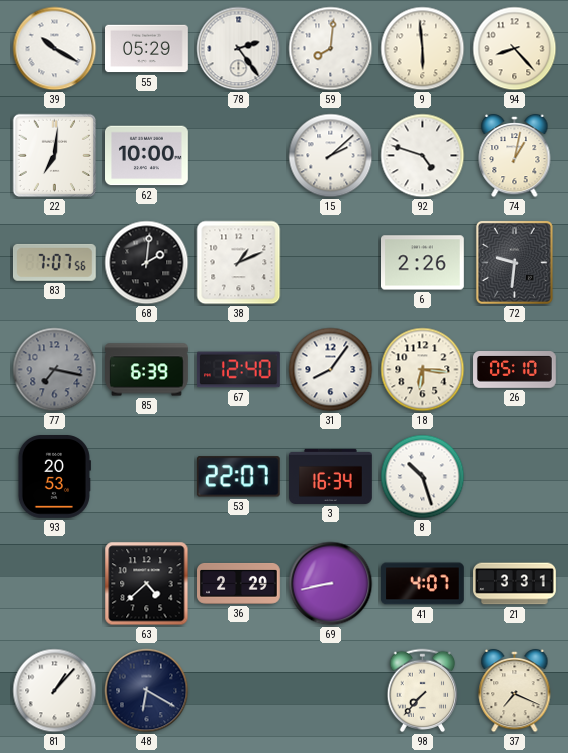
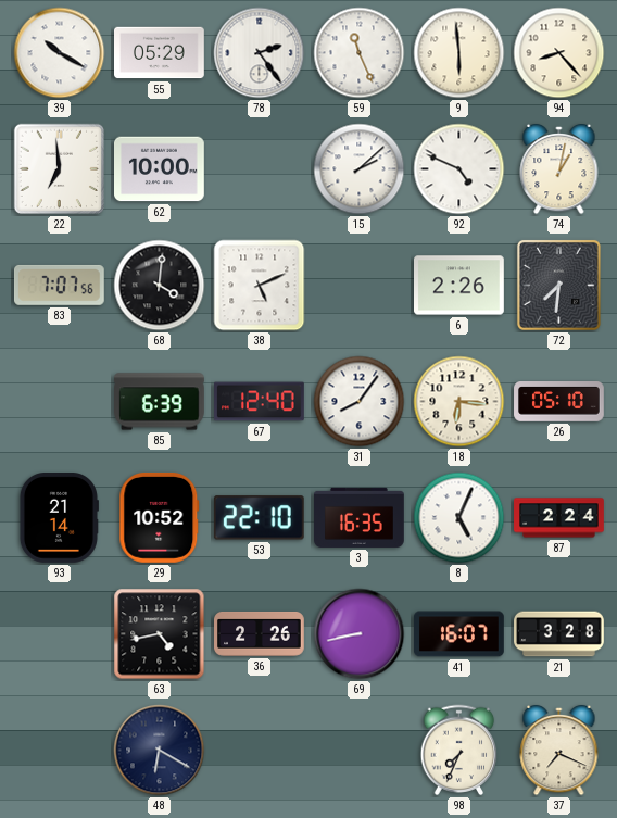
59: 8:01 -> 11:26 (360, 53)
22: 7:01 -> 6:59 (60, 169)
92: 4:48 -> 4:49 (459, 169)
68: 2:01 -> 4:01 (160, 286)
38: 1:11 -> 5:11 (260, 286)
72: 9:31 -> 7:31 (558, 285)
77: 7:17 -> none (55, 370)
93: 20:53 -> 21:14 (59, 518)
29: none -> 10:52 (160, 518)
53: 22:07 -> 22:10 (259, 518)
3: 16:34 -> 16:35 (360, 517)
8: 10:27 -> 5:04 (459, 518)
87: none -> 2:24 (559, 518)
63: 4:38 -> 4:43 (160, 634)
36: 2:29 -> 2:26 (260, 633)
41: 4:07 -> 16:07 (459, 634)
21: 3:31 -> 3:28 (559, 634)
81: 1:07 -> none (55, 691)
98: 7:37 -> 7:34 (459, 751)
